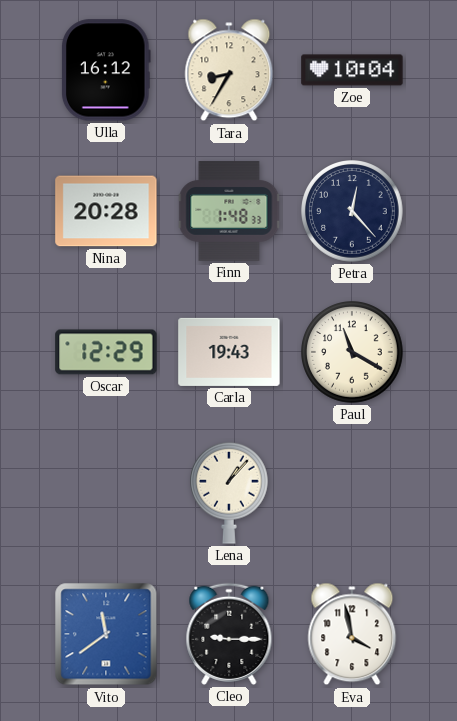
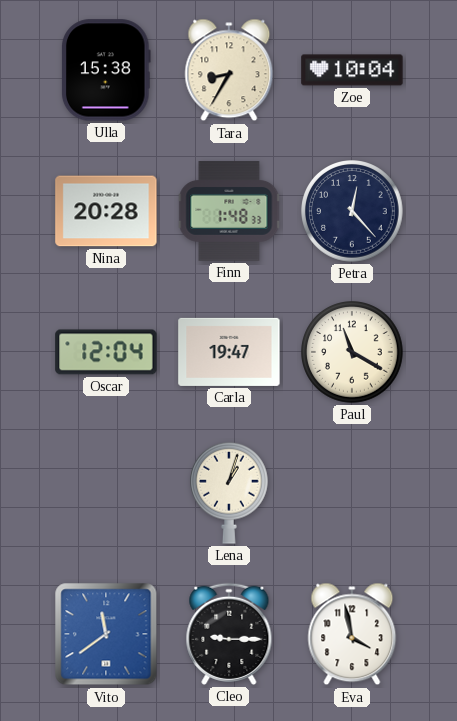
Ulla: 16:12 -> 15:38 (107, 70)
Oscar: 12:29 -> 12:04 (106, 352)
Carla: 19:43 -> 19:47 (229, 352)
Lena: 1:07 -> 1:03 (230, 493)
